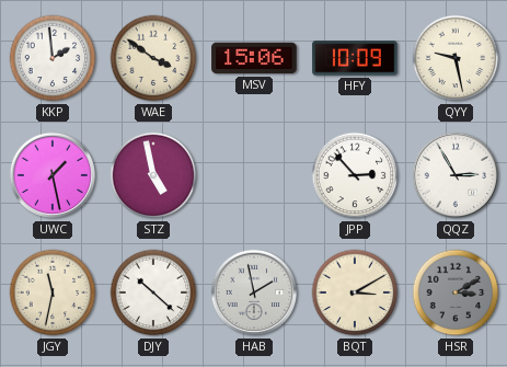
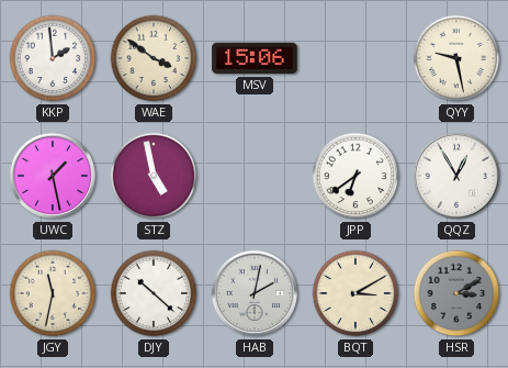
HFY: 10:09 -> none (355, 58)
JPP: 2:53 -> 6:39 (355, 176)
QQZ: 2:55 -> 12:55 (456, 176)
HAB: 1:58 -> 2:02 (255, 293)
